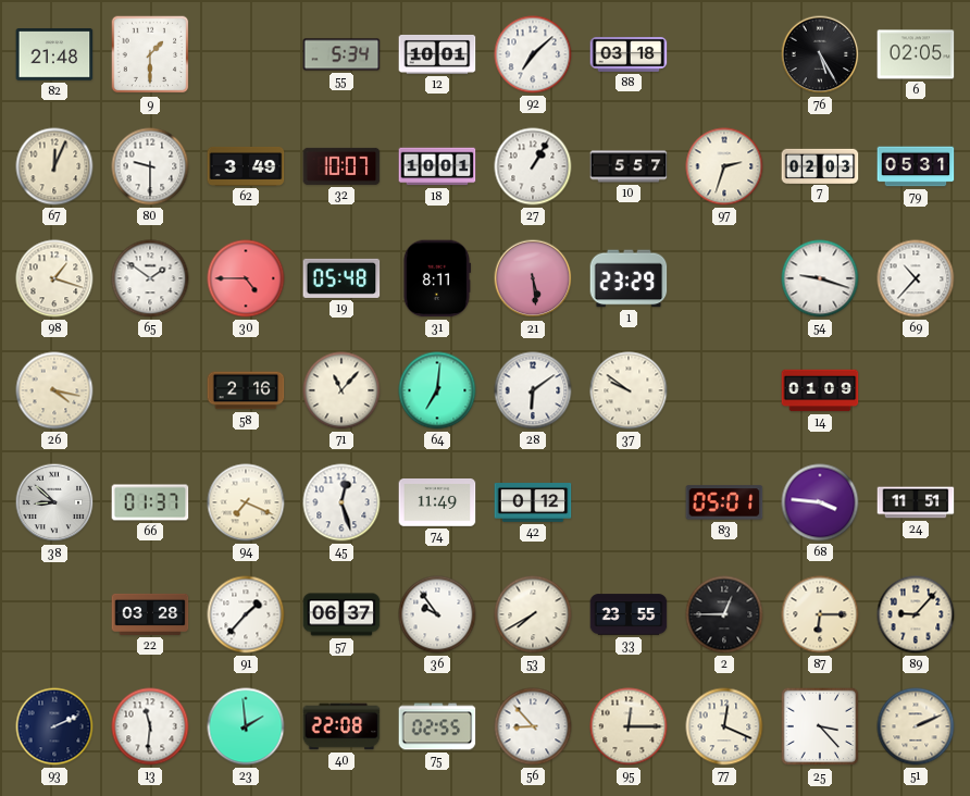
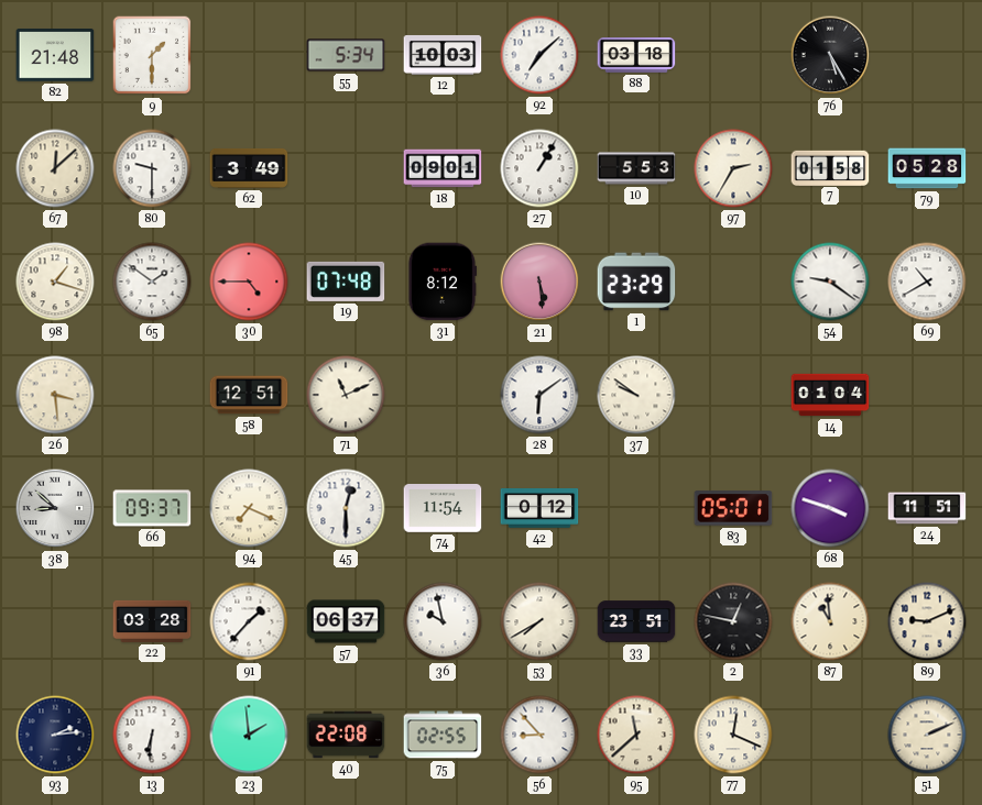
12: 10:01 -> 10:03 (443, 55)
6: 02:05 -> none (916, 54)
67: 12:04 -> 12:08 (55, 168)
32: 10:07 -> none (341, 166)
18: 10:01 -> 09:01 (443, 168)
10: 5:57 -> 5:53 (636, 168)
97: 2:33 -> 2:35 (733, 168)
7: 02:03 -> 01:58 (830, 167)
79: 05:31 -> 05:28 (927, 168)
19: 05:48 -> 07:48 (346, 282)
31: 8:11 -> 8:12 (441, 282)
54: 9:18 -> 9:21 (830, 282)
69: 10:37 -> 10:40 (927, 282)
26: 4:17 -> 3:29 (55, 395)
58: 2:16 -> 12:51 (249, 395)
71: 11:07 -> 11:11 (346, 395)
64: 7:01 -> none (437, 390)
14: 01:09 -> 01:04 (830, 395)
66: 01:37 -> 09:37 (152, 508)
45: 12:27 -> 12:30 (346, 508)
74: 11:49 -> 11:54 (443, 509)
68: 3:46 -> 3:48 (830, 508)
36: 9:54 -> 9:58 (443, 621)
33: 23:55 -> 23:51 (636, 621)
2: 12:45 -> 12:47 (733, 621)
87: 6:15 -> 10:59 (830, 621)
89: 9:07 -> 9:11 (927, 621)
93: 2:11 -> 2:14 (55, 735)
13: 11:31 -> 6:31 (152, 735)
95: 12:15 -> 11:38 (636, 735)
25: 3:23 -> none (820, 726)
